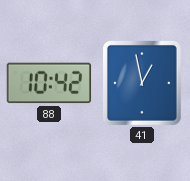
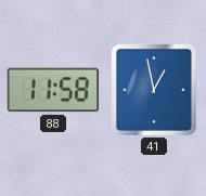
88: 10:42 -> 11:58 (53, 90)
